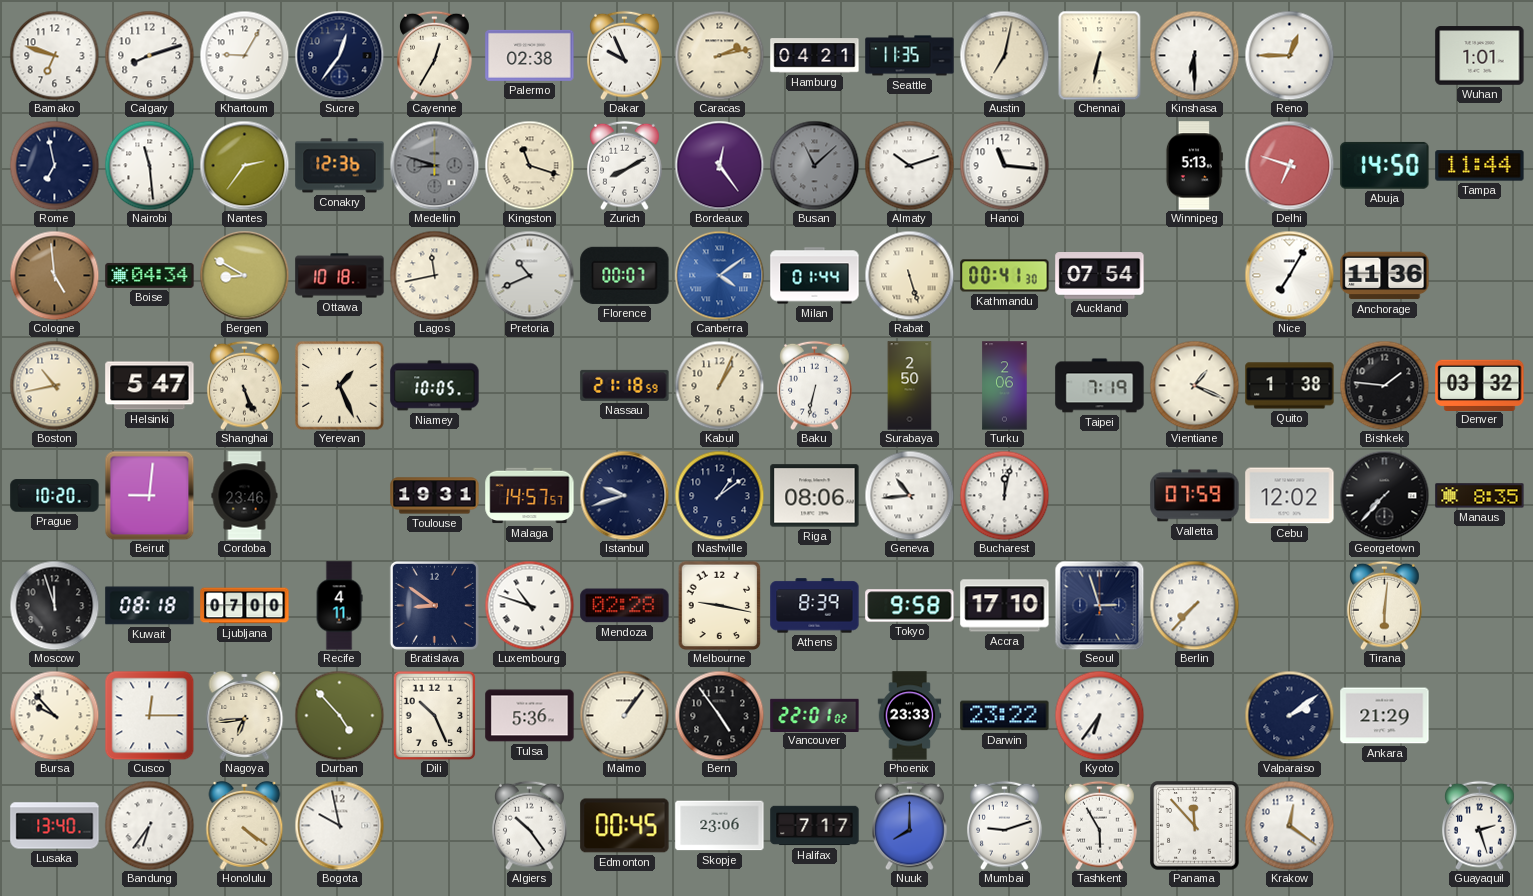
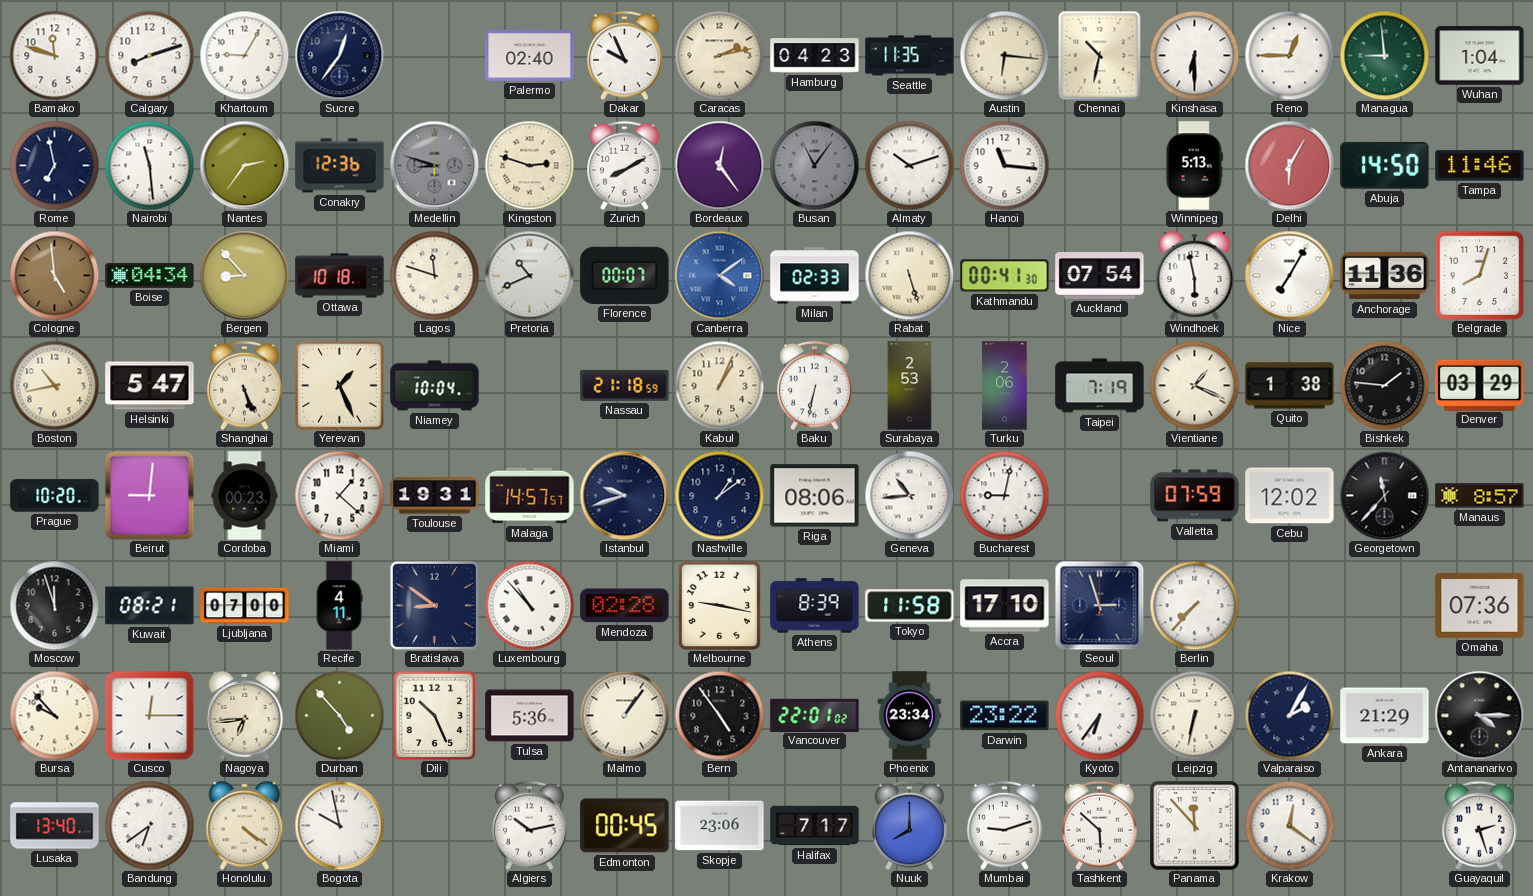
Bamako: 6:48 -> 11:48 (54, 55)
Cayenne: 12:35 -> none (435, 55)
Palermo: 02:38 -> 02:40 (530, 55)
Hamburg: 04:21 -> 04:23 (815, 56)
Austin: 7:02 -> 6:16 (1004, 55)
Chennai: 6:32 -> 10:32 (1100, 55)
Managua: none -> 8:59 (1384, 55)
Wuhan: 1:01 -> 1:04 (1480, 56)
Kingston: 11:18 -> 2:48 (529, 165)
Busan: 11:08 -> 11:06 (814, 165)
Delhi: 6:48 -> 6:05 (1289, 165)
Tampa: 11:44 -> 11:46 (1480, 166)
Bergen: 8:50 -> 8:53 (244, 275)
Lagos: 11:43 -> 11:48 (434, 275)
Milan: 01:44 -> 02:33 (815, 276)
Windhoek: none -> 5:58 (1195, 275)
Belgrade: none -> 8:03 (1479, 275)
Niamey: 10:05 -> 10:04 (435, 386)
Surabaya: 2:50 -> 2:53 (910, 386)
Denver: 03:32 -> 03:29 (1480, 385)
Cordoba: 23:46 -> 00:23 (245, 496)
Miami: none -> 1:22 (339, 495)
Bucharest: 12:02 -> 9:02 (1004, 495)
Georgetown: 7:37 -> 11:37 (1384, 495)
Manaus: 8:35 -> 8:57 (1480, 496)
Kuwait: 08:18 -> 08:21 (150, 606)
Luxembourg: 10:48 -> 10:53 (529, 605)
Tokyo: 9:58 -> 11:58 (910, 606)
Tirana: 6:01 -> none (1385, 605)
Omaha: none -> 07:36 (1480, 605)
Phoenix: 23:33 -> 23:34 (910, 716)
Leipzig: none -> 6:32 (1194, 715)
Valparaiso: 2:09 -> 2:05 (1289, 715)
Antananarivo: none -> 4:15 (1479, 715)
Bandung: 6:36 -> 6:39 (149, 825)
Algiers: 10:24 -> 10:13 (530, 825)
Tashkent: 5:55 -> 5:52 (1100, 825)
